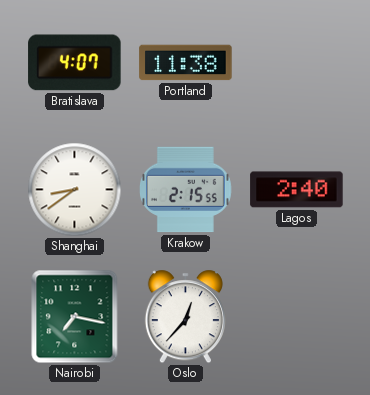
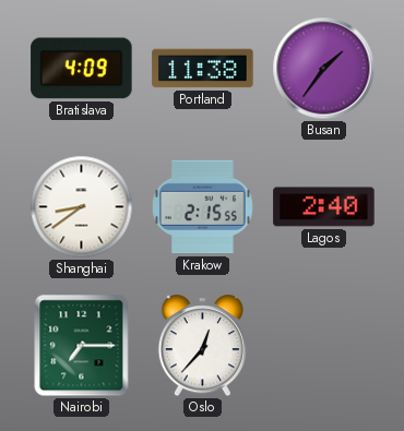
Bratislava: 4:07 -> 4:09 (82, 69)
Busan: none -> 1:36 (324, 69)
Nairobi: 7:17 -> 7:15 (82, 346)
